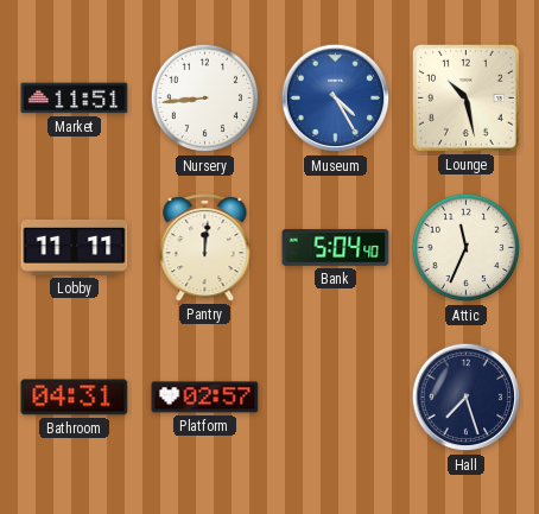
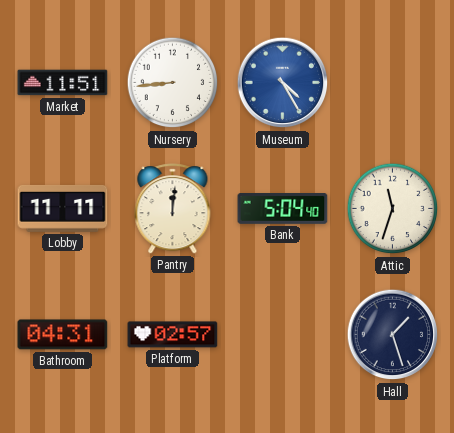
Lounge: 10:28 -> none (465, 97)
Attic: 11:34 -> 11:33 (393, 209)
Hall: 7:27 -> 1:27 (393, 335)
